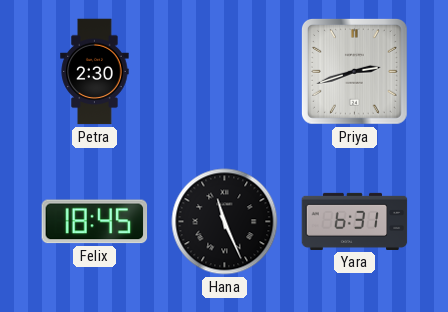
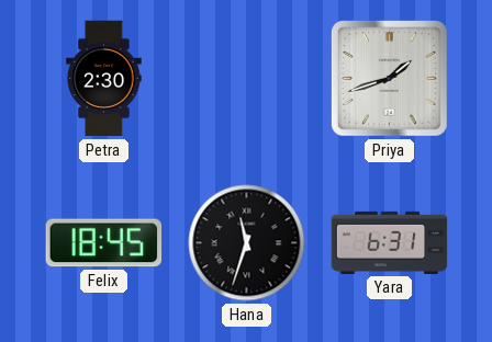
Priya: 2:42 -> 1:42 (389, 78)
Hana: 11:26 -> 11:33 (247, 243)
